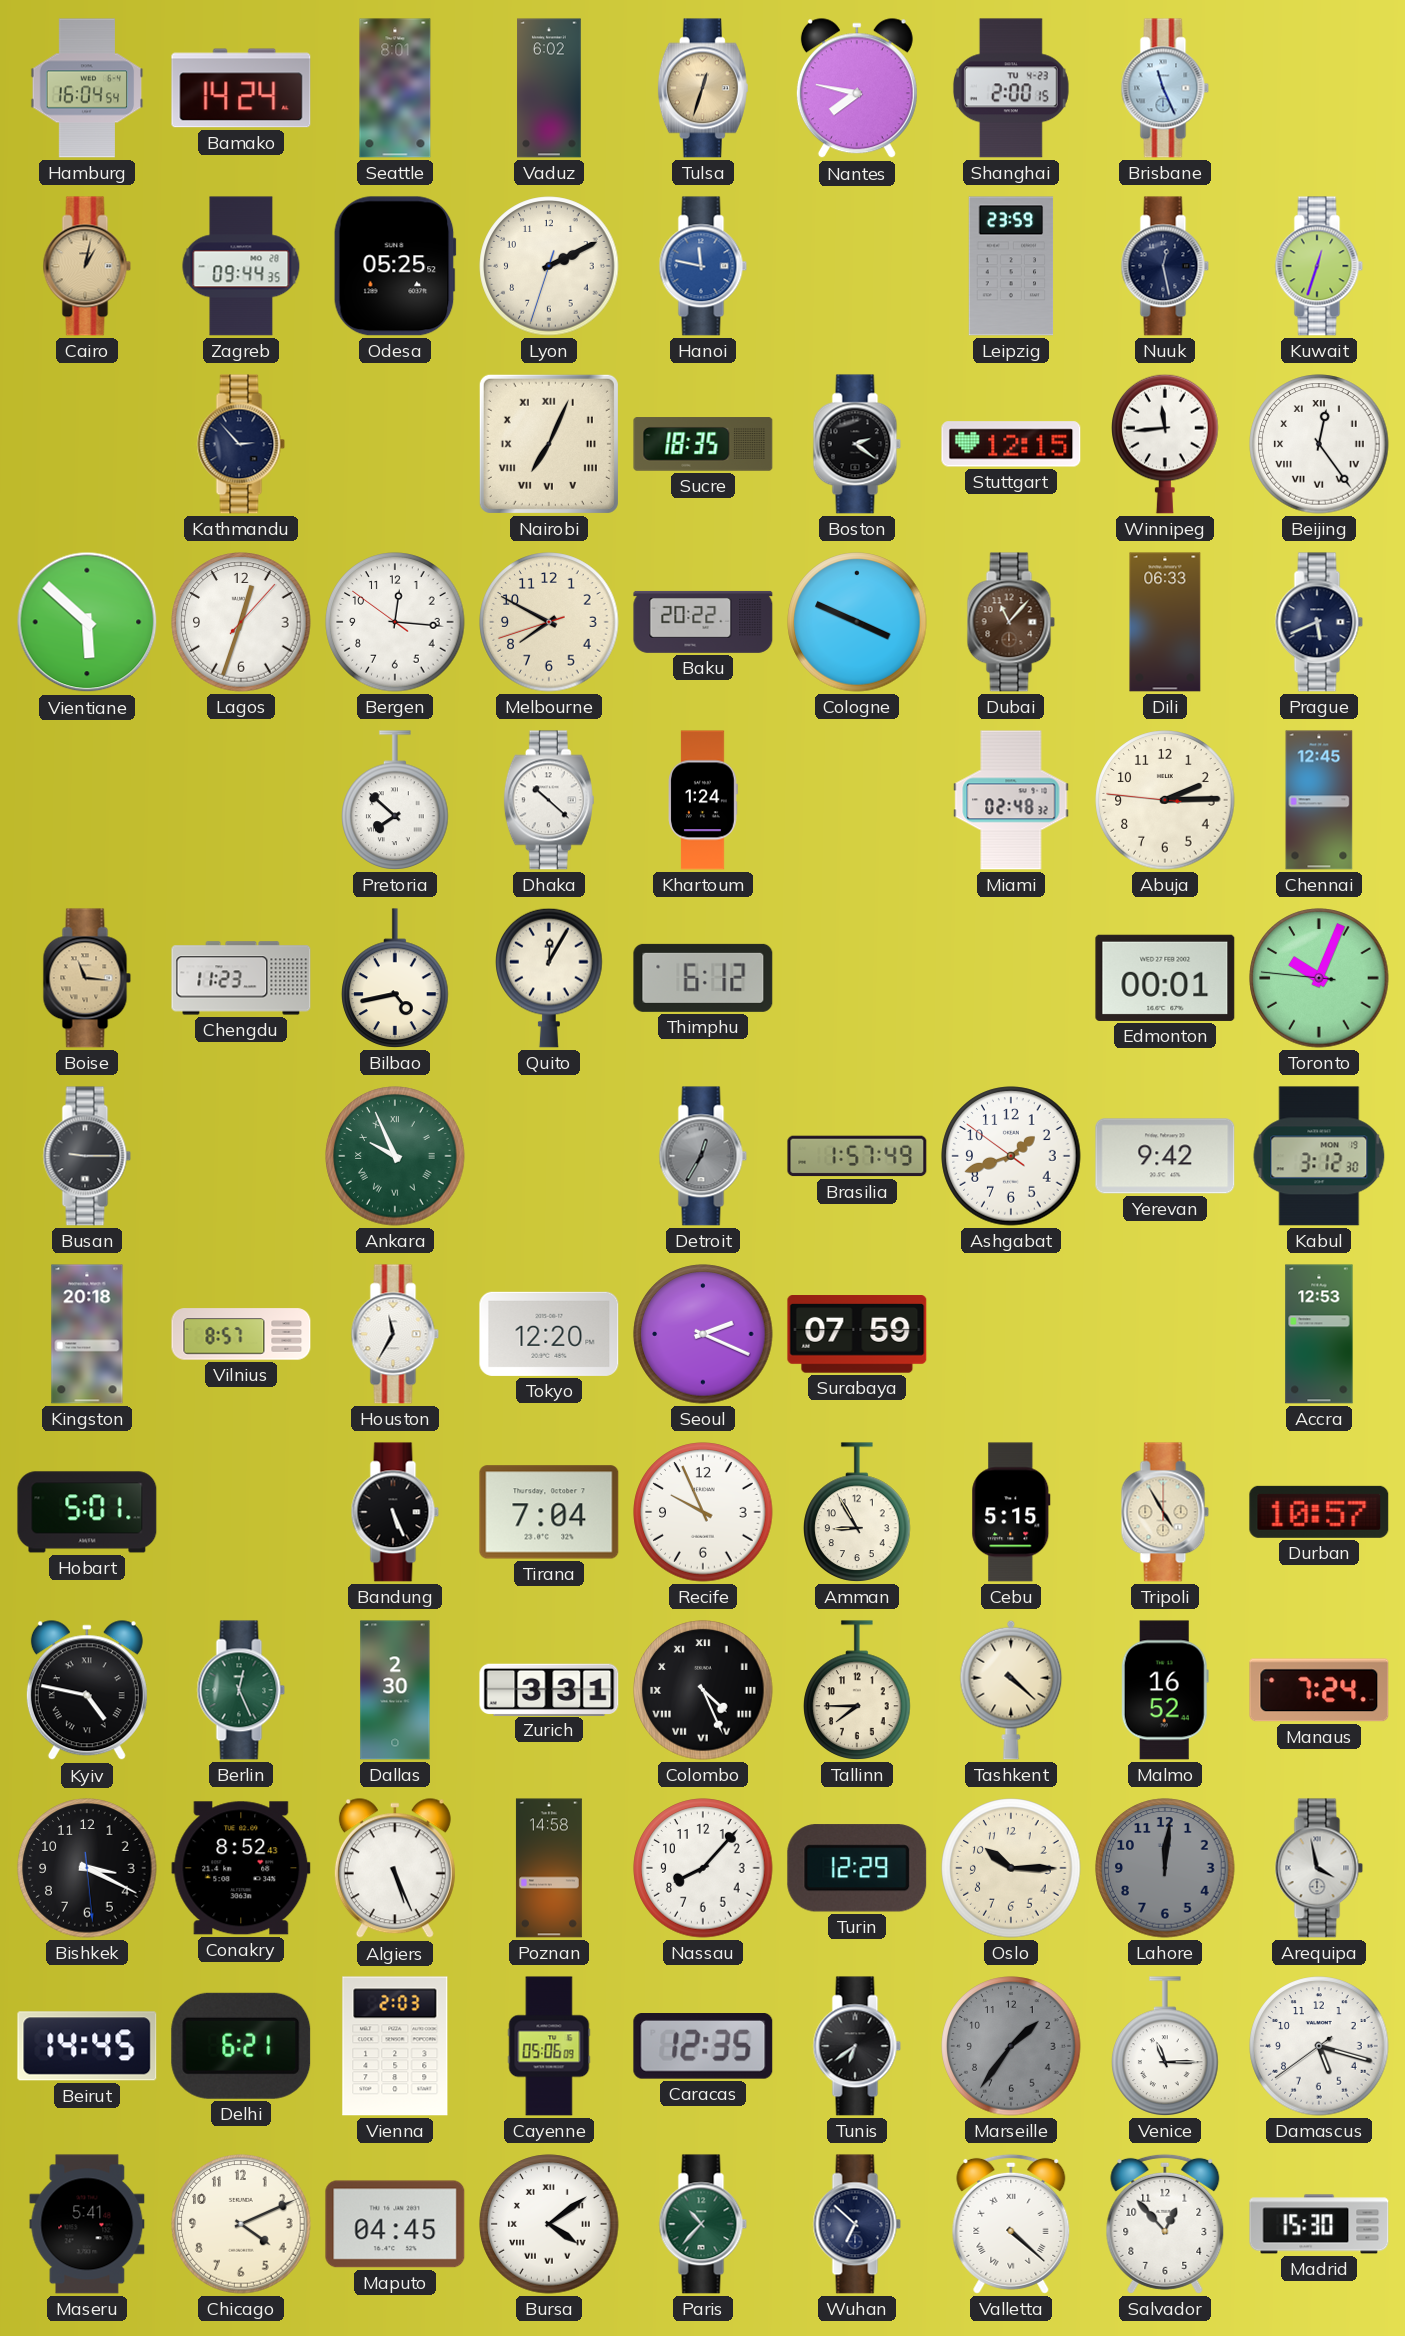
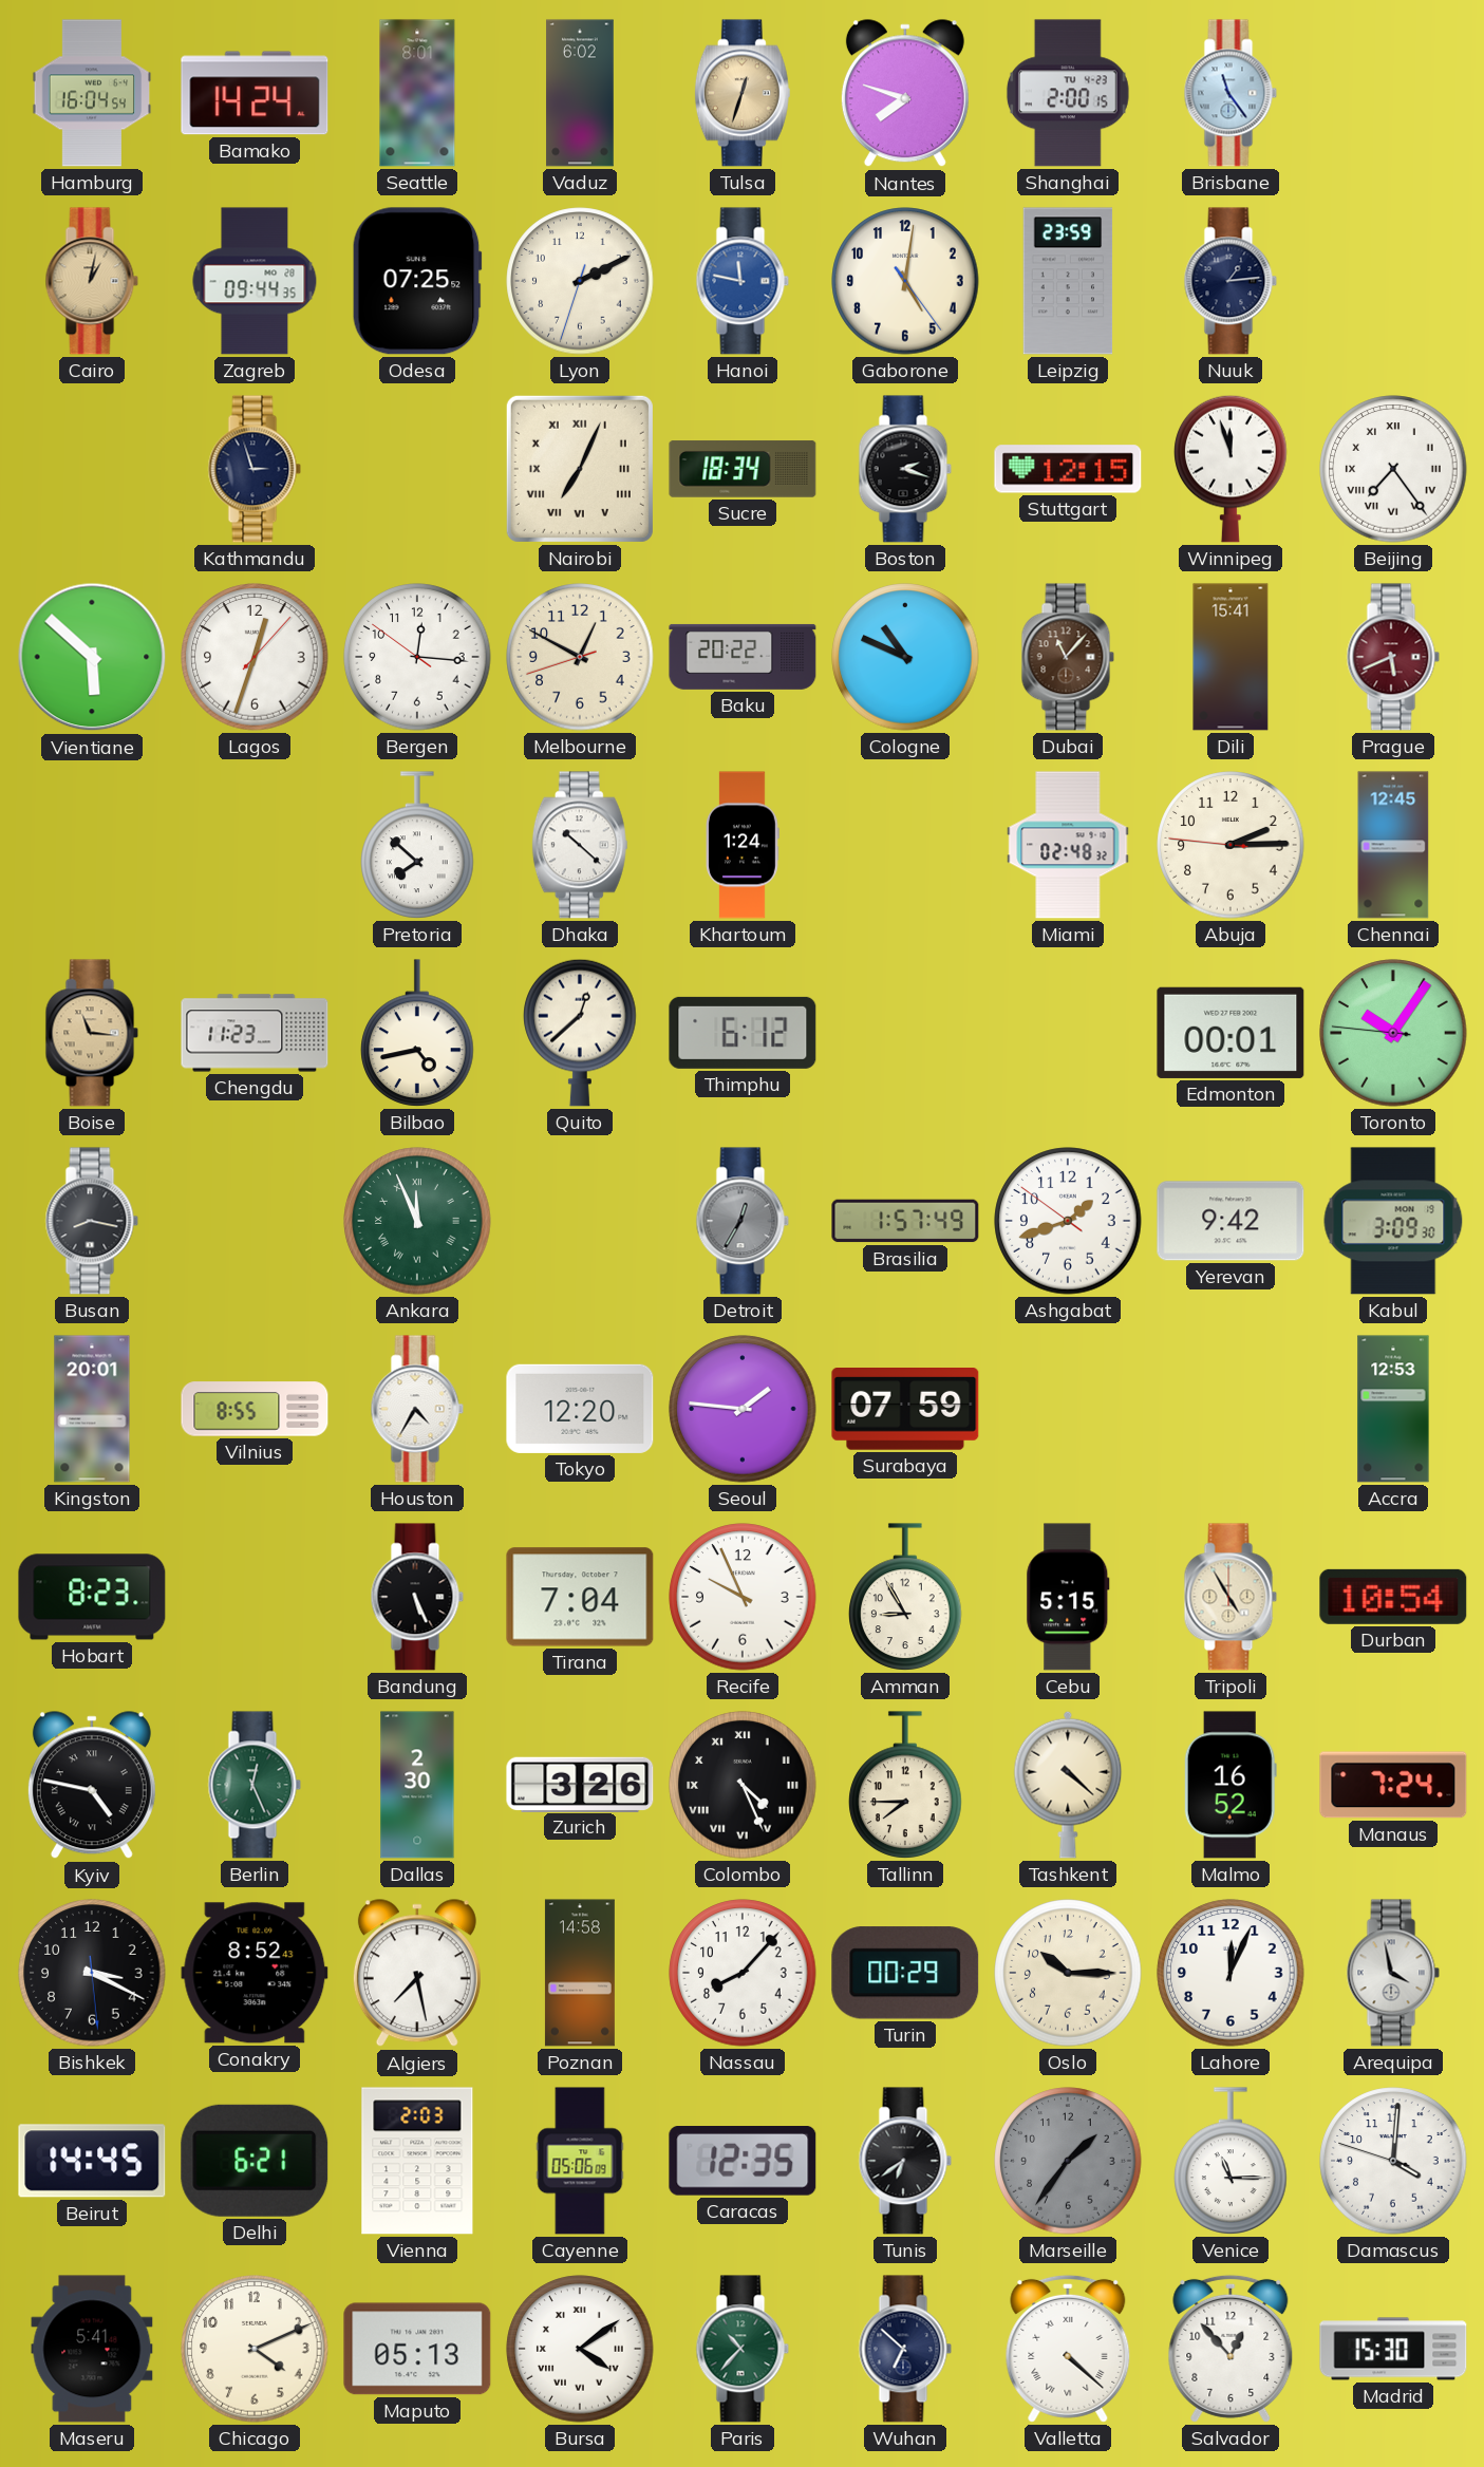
Nantes: 7:47 -> 7:48 (905, 94)
Brisbane: 11:26 -> 11:24 (1231, 93)
Odesa: 05:25 -> 07:25 (417, 281)
Gaborone: none -> 5:01 (905, 281)
Nuuk: 12:28 -> 1:14 (1231, 281)
Kuwait: 12:33 -> none (1319, 266)
Kathmandu: 2:53 -> 2:57 (255, 469)
Sucre: 18:35 -> 18:34 (743, 469)
Boston: 2:21 -> 2:18 (905, 469)
Winnipeg: 11:44 -> 11:57 (1231, 469)
Beijing: 12:24 -> 7:24 (1393, 469)
Melbourne: 7:49 -> 12:49 (580, 657)
Cologne: 3:49 -> 10:49 (905, 657)
Dili: 06:33 -> 15:41 (1231, 657)
Prague dial: navy -> burgundy (1393, 657)
Quito: 12:05 -> 12:38 (580, 1033)
Toronto: 10:03 -> 10:05 (1393, 1033)
Busan: 9:15 -> 8:17 (92, 1221)
Ankara: 9:56 -> 11:56 (417, 1221)
Kabul: 3:12 -> 3:09 (1393, 1221)
Kingston: 20:18 -> 20:01 (92, 1409)
Vilnius: 8:57 -> 8:55 (255, 1409)
Houston: 11:35 -> 4:35 (417, 1409)
Seoul: 2:19 -> 1:46 (743, 1409)
Hobart: 5:01 -> 8:23 (92, 1597)
Durban: 10:57 -> 10:54 (1393, 1597)
Zurich: 3:31 -> 3:26 (580, 1784)
Algiers: 5:26 -> 7:28 (417, 1974)
Turin: 12:29 -> 00:29 (905, 1973)
Lahore: 12:01 -> 12:04 (1231, 1973)
Lahore dial: grey -> white (1231, 1973)
Damascus: 5:17 -> 4:00 (1393, 2161)
Maputo: 04:45 -> 05:13 (417, 2349)
